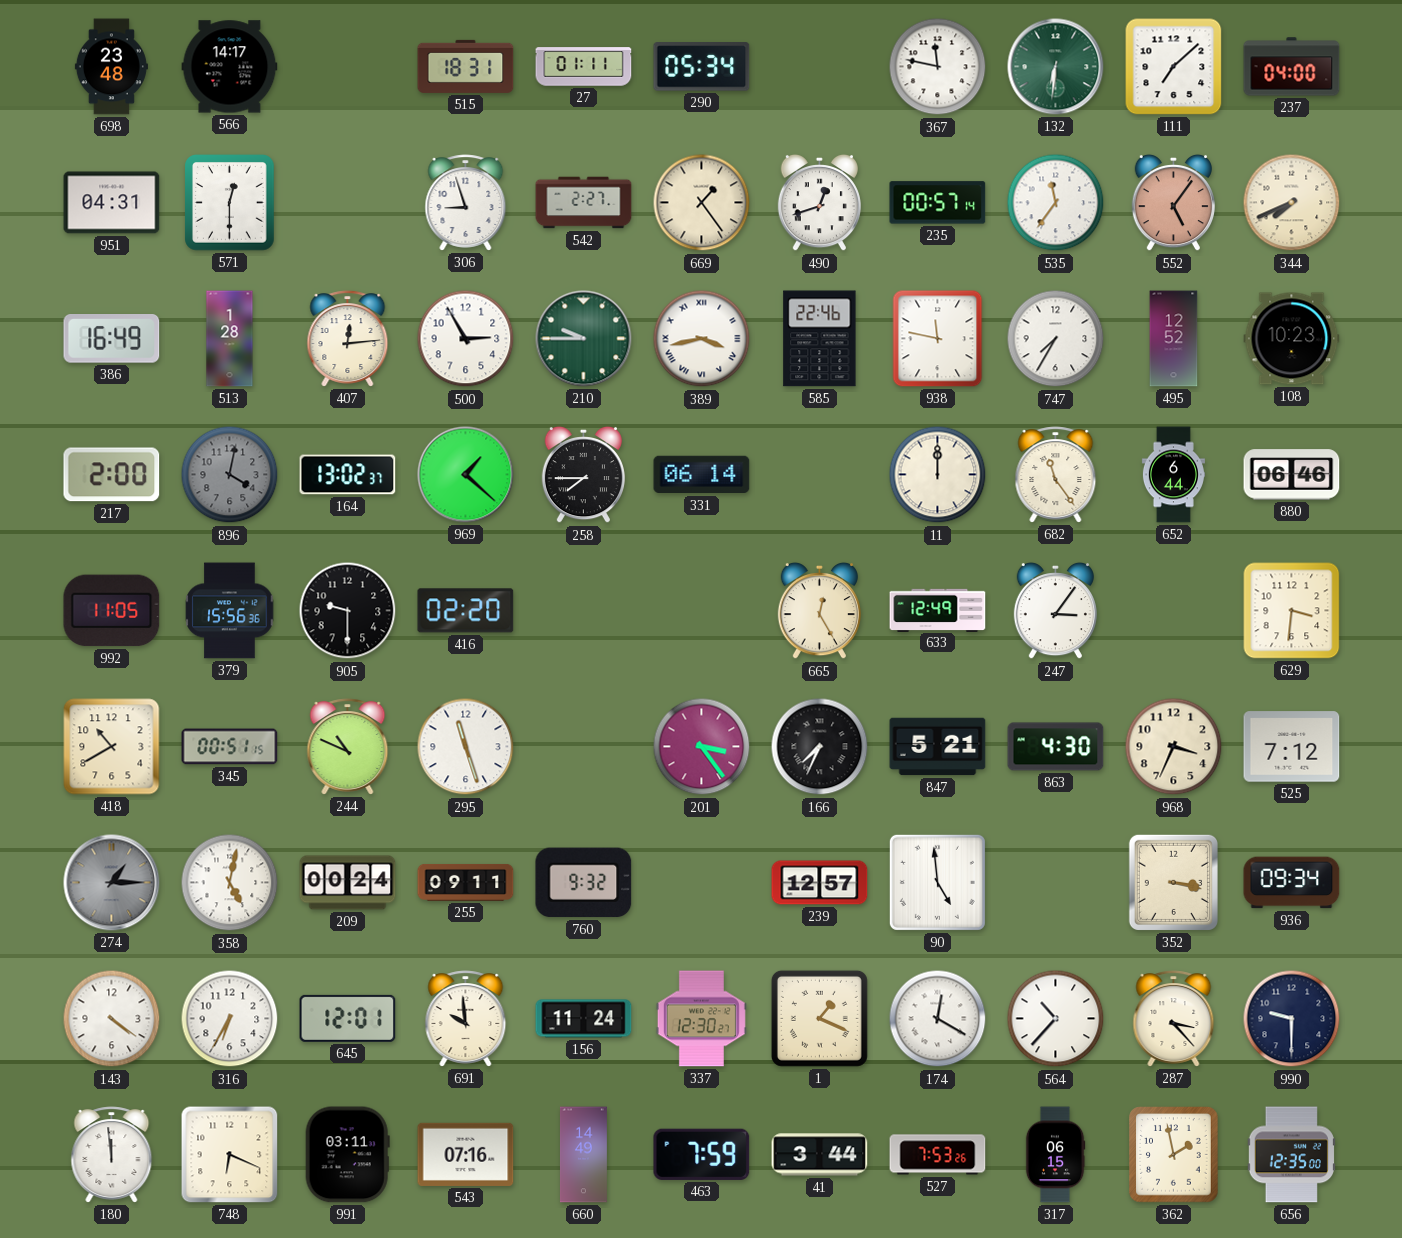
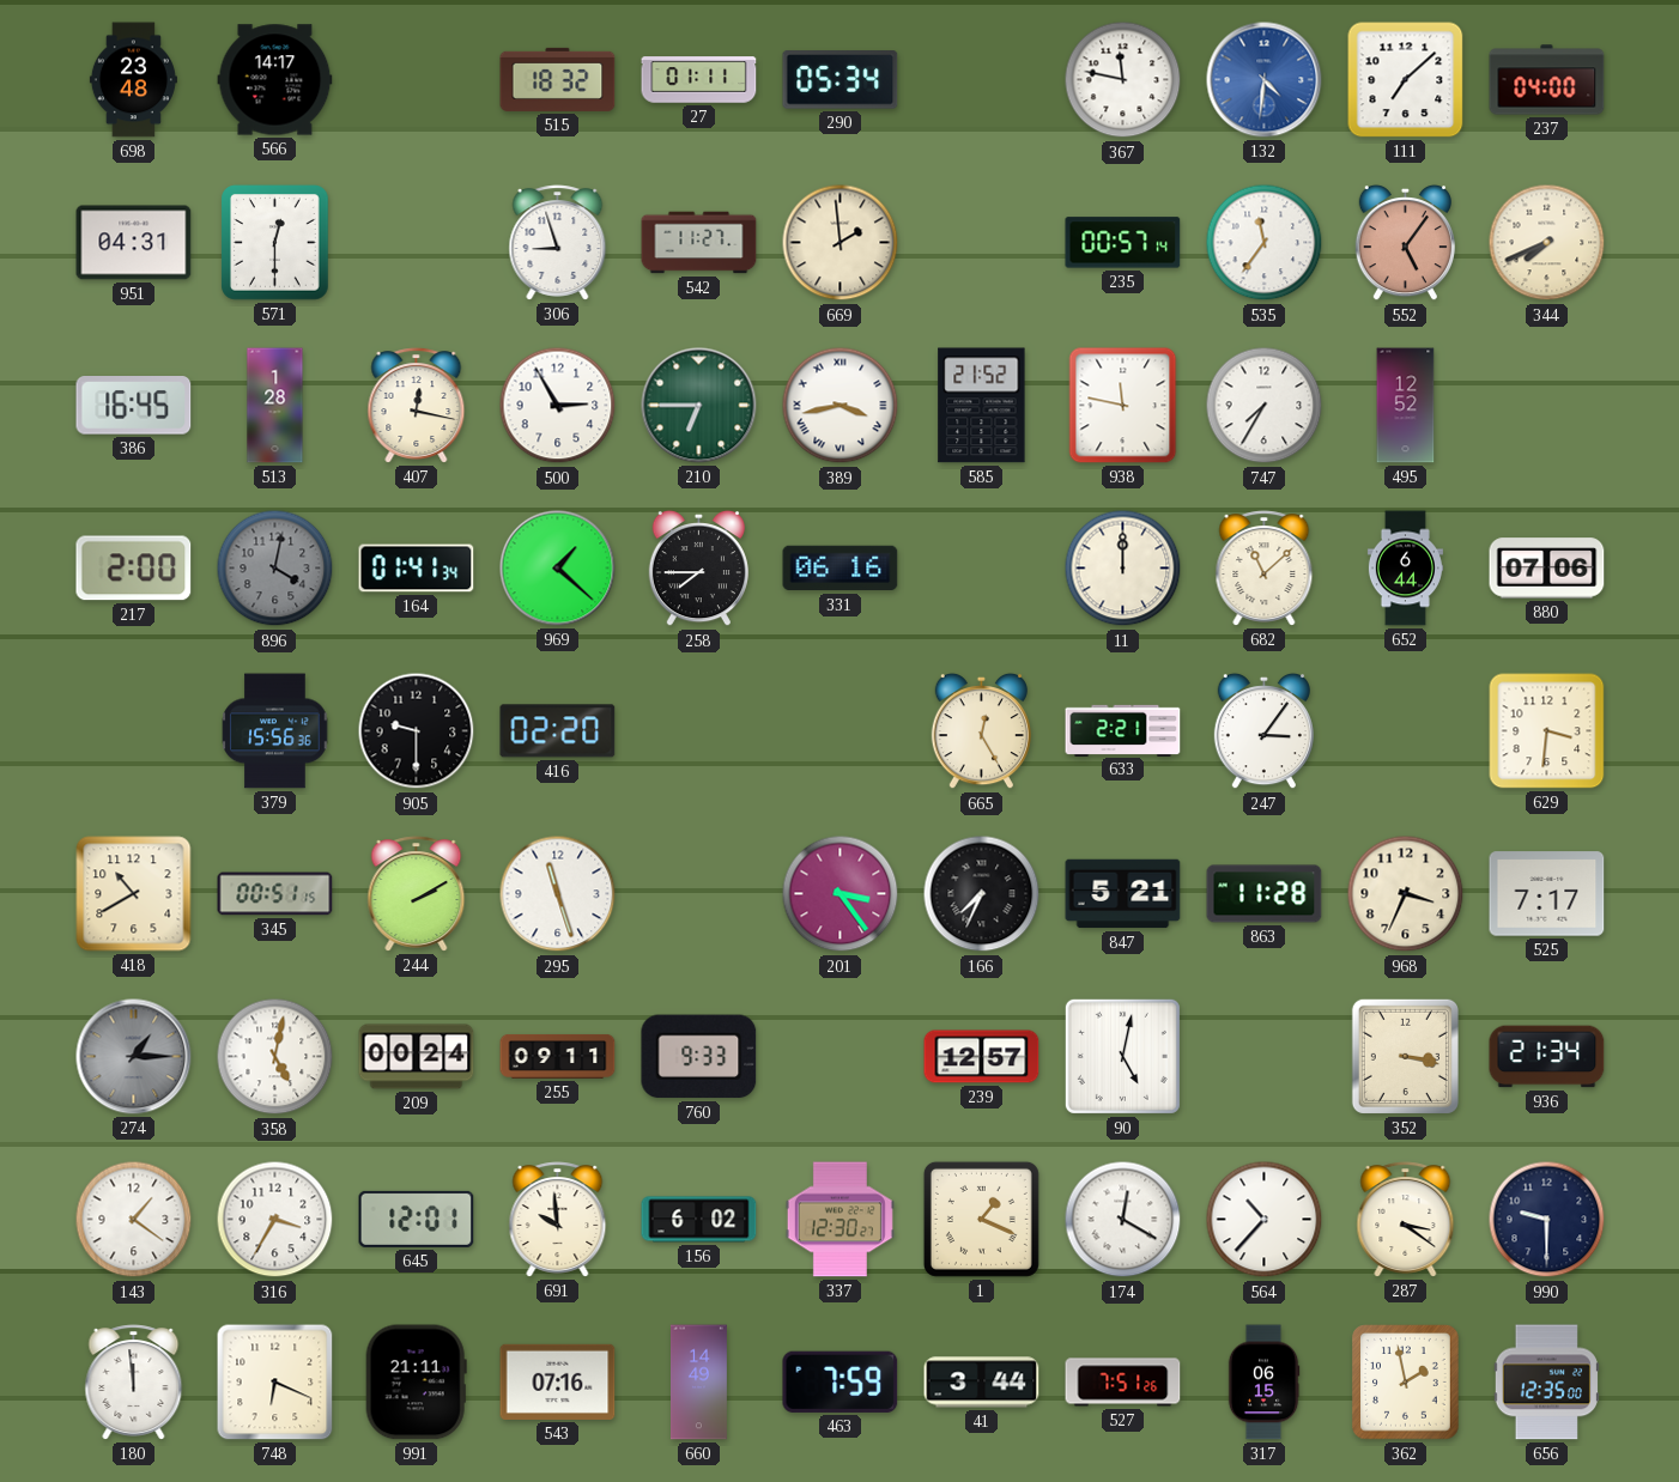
515: 18:31 -> 18:32 (558, 79)
132: 6:31 -> 4:31 (1265, 80)
132 dial: green -> blue (1265, 80)
542: 2:27 -> 11:27 (699, 243)
669: 1:24 -> 1:59 (841, 243)
490: 12:42 -> none (819, 203)
386: 16:49 -> 16:45 (134, 406)
407: 12:14 -> 12:17 (417, 406)
210: 9:45 -> 6:45 (699, 406)
585: 22:46 -> 21:52 (982, 406)
108: 10:23 -> none (1292, 339)
164: 13:02 -> 01:41 (417, 569)
331: 06:14 -> 06:16 (841, 569)
682: 11:24 -> 11:08 (1265, 569)
880: 06:46 -> 07:06 (1547, 569)
992: 11:05 -> none (112, 611)
633: 12:49 -> 2:21 (1123, 730)
244: 10:49 -> 2:10 (417, 894)
863: 4:30 -> 11:28 (1265, 894)
525: 7:12 -> 7:17 (1547, 894)
760: 9:32 -> 9:33 (699, 1057)
90: 4:59 -> 5:02 (1122, 1056)
936: 09:34 -> 21:34 (1547, 1057)
143: 4:21 -> 1:21 (134, 1220)
316: 6:35 -> 3:35 (275, 1220)
156: 11:24 -> 6:02 (699, 1220)
287: 3:23 -> 3:21 (1406, 1220)
991: 03:11 -> 21:11 (416, 1383)
527: 7:53 -> 7:51 (1123, 1383)
